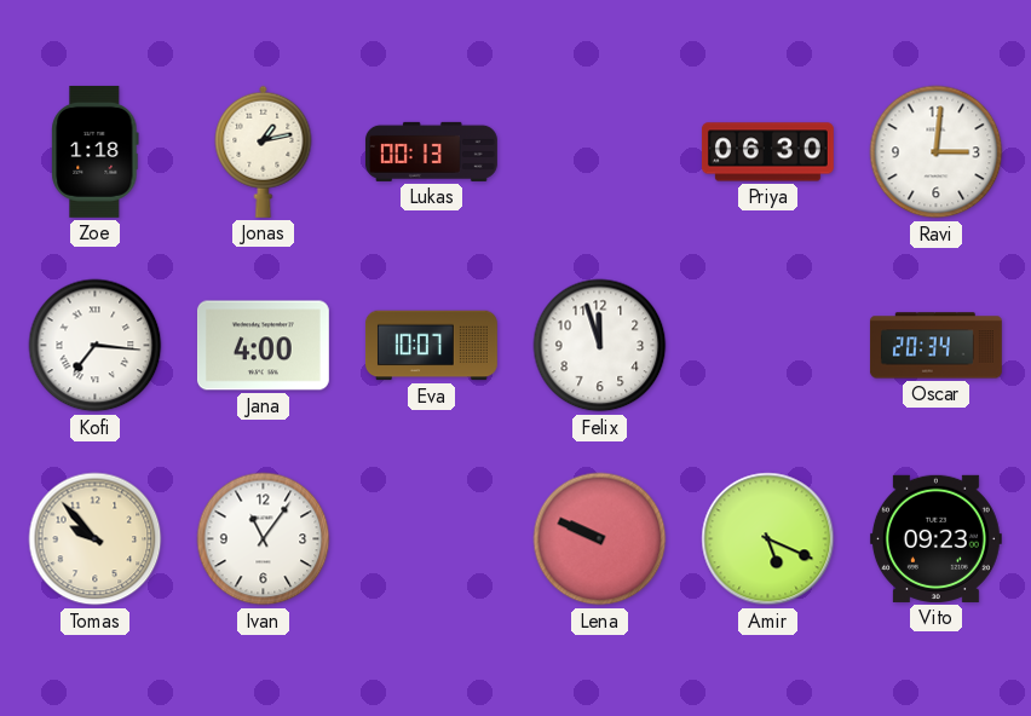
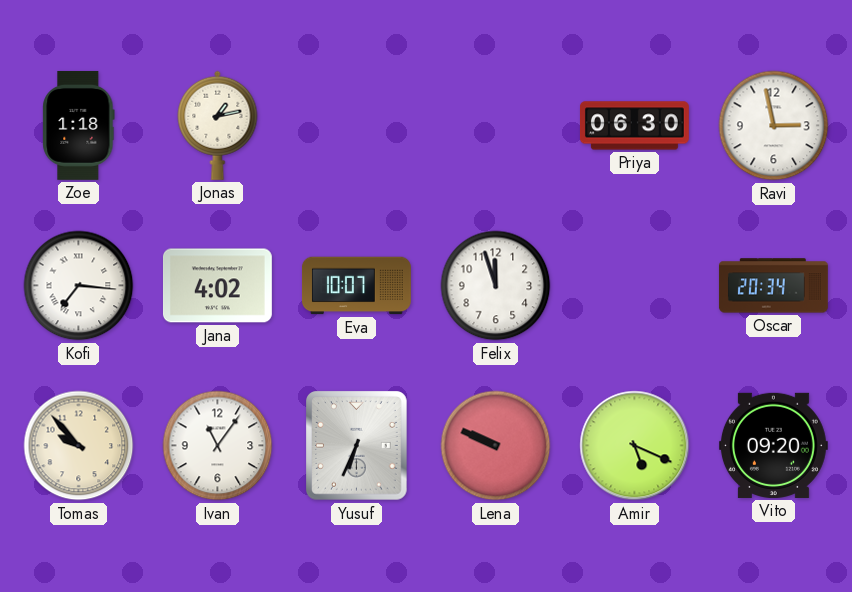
Lukas: 00:13 -> none (431, 151)
Ravi: 3:01 -> 2:58 (774, 126)
Jana: 4:00 -> 4:02 (217, 286)
Yusuf: none -> 6:34 (357, 446)
Vito: 09:23 -> 09:20 (773, 445)
